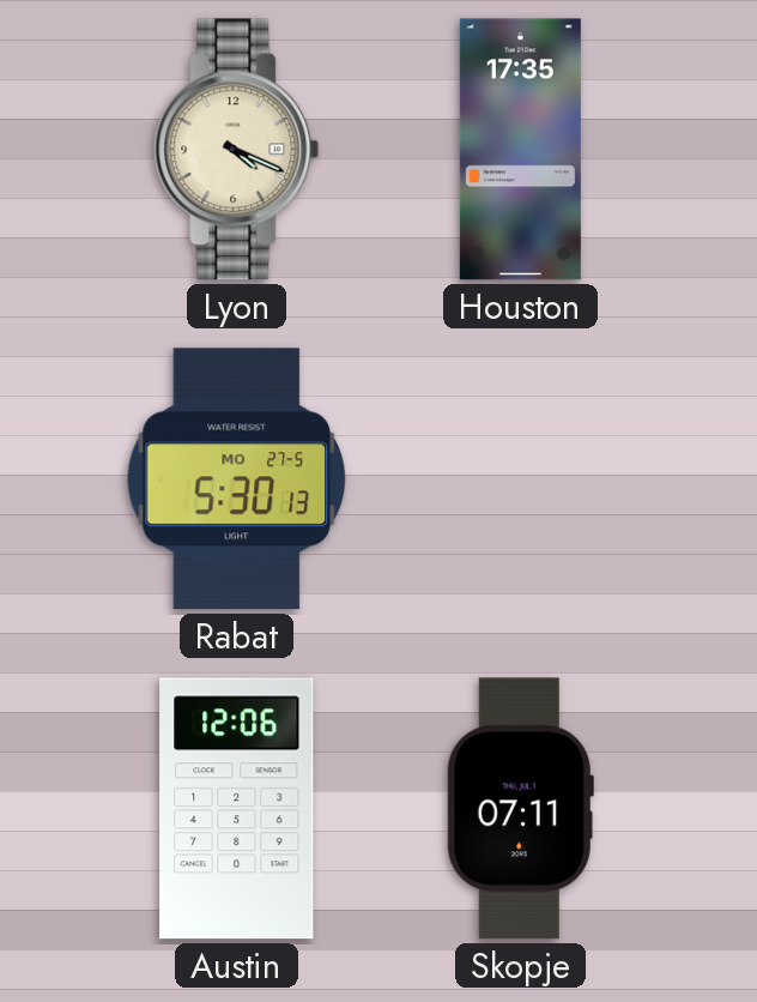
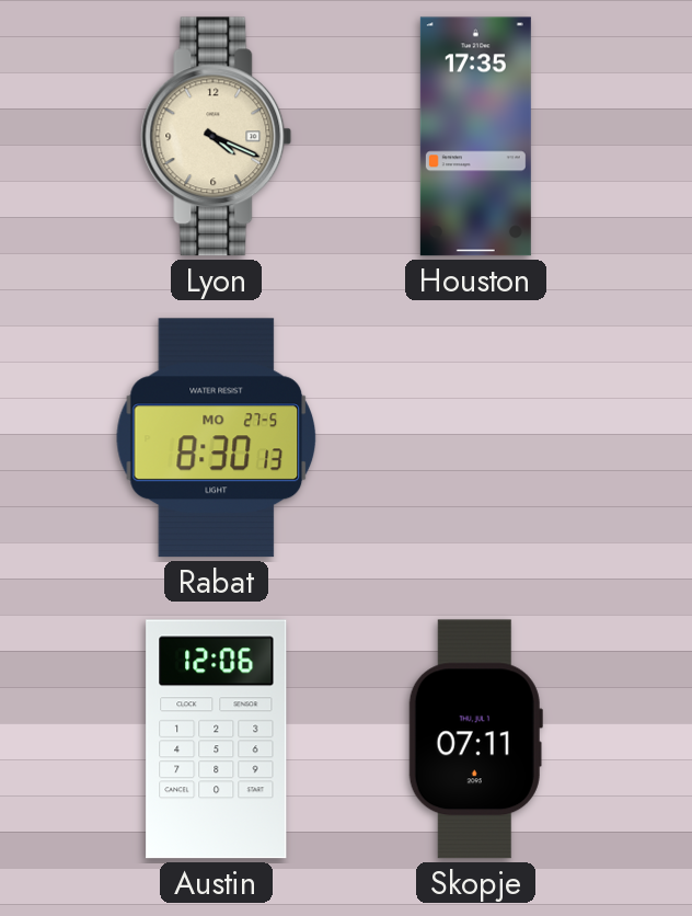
Rabat: 5:30 -> 8:30 (216, 438)
